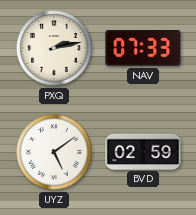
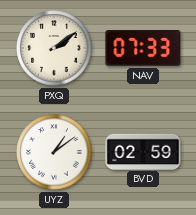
PXQ: 2:13 -> 2:09 (54, 48)
UYZ: 5:09 -> 1:09 (54, 152)
